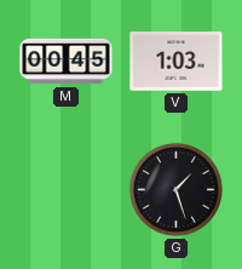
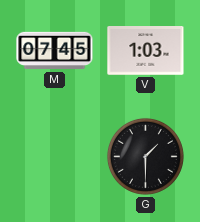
M: 00:45 -> 07:45 (55, 51)
G: 1:27 -> 1:30 (145, 156)
